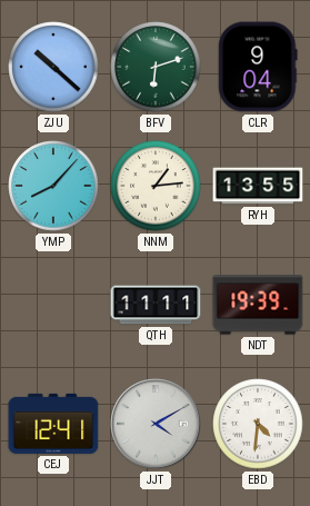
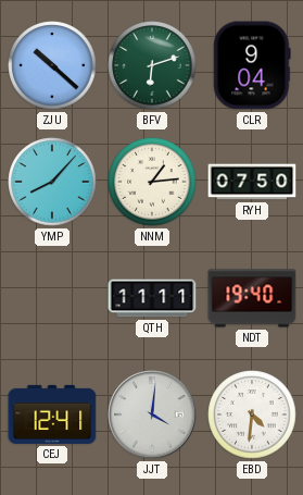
RYH: 13:55 -> 07:50 (252, 182)
NDT: 19:39 -> 19:40 (252, 298)
JJT: 4:10 -> 4:01 (152, 414)
